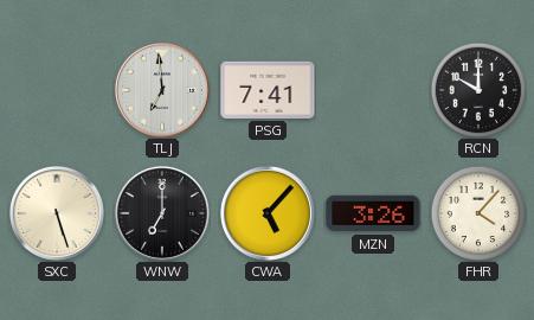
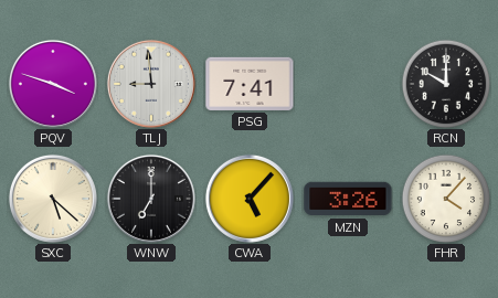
PQV: none -> 3:48 (53, 84)
TLJ: 6:59 -> 8:59 (151, 84)
SXC: 5:27 -> 5:22 (53, 199)
